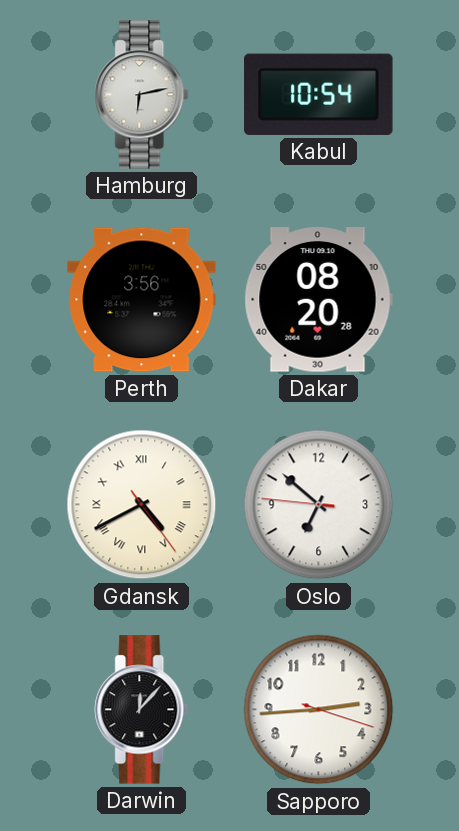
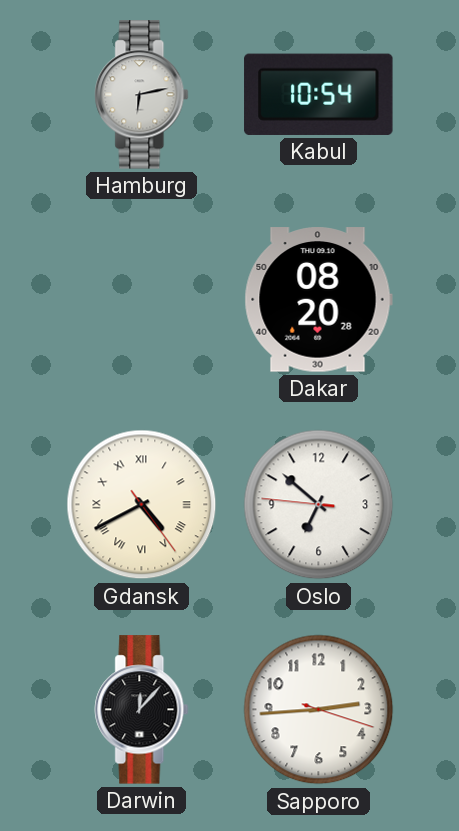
Perth: 3:56 -> none (142, 300)
